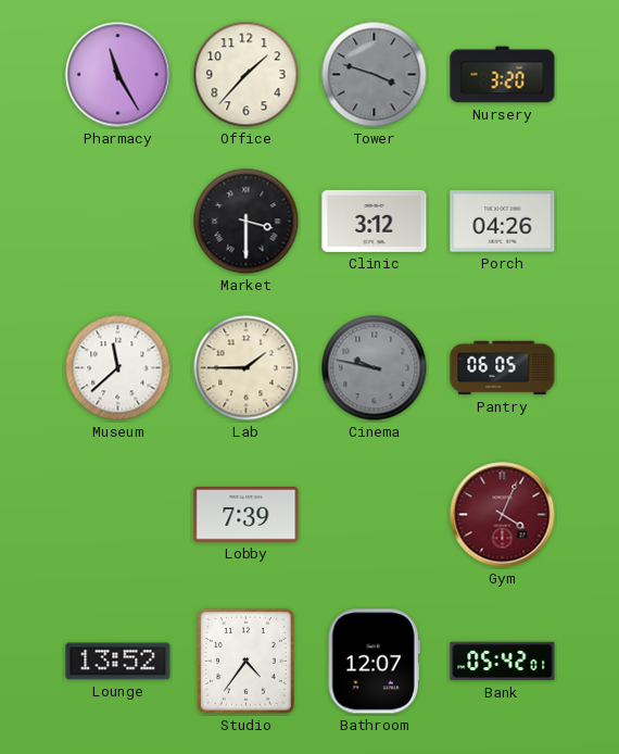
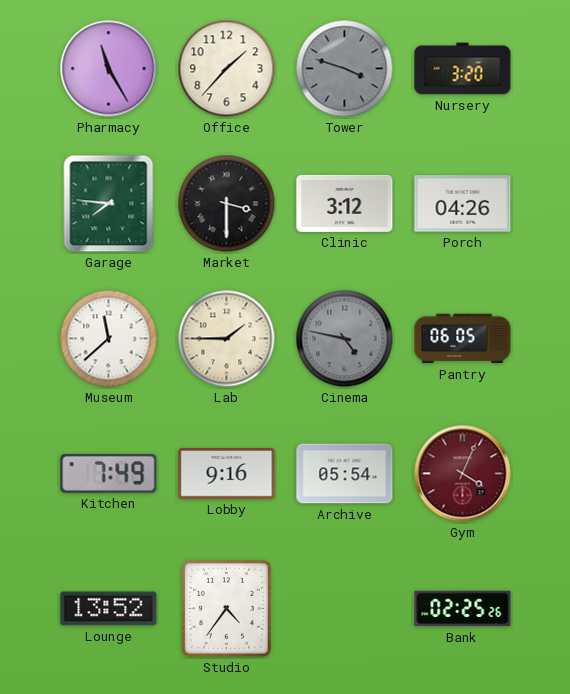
Garage: none -> 7:46 (109, 204)
Cinema: 9:47 -> 4:47 (345, 339)
Kitchen: none -> 7:49 (109, 473)
Lobby: 7:39 -> 9:16 (227, 474)
Archive: none -> 05:54 (345, 474)
Bathroom: 12:07 -> none (374, 662)
Bank: 05:42 -> 02:25 (463, 609)
